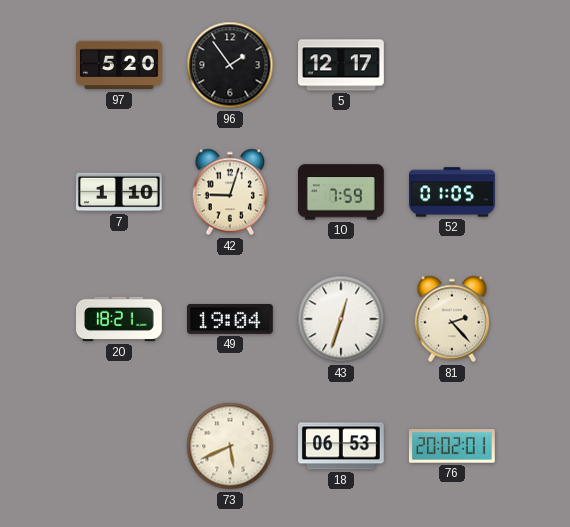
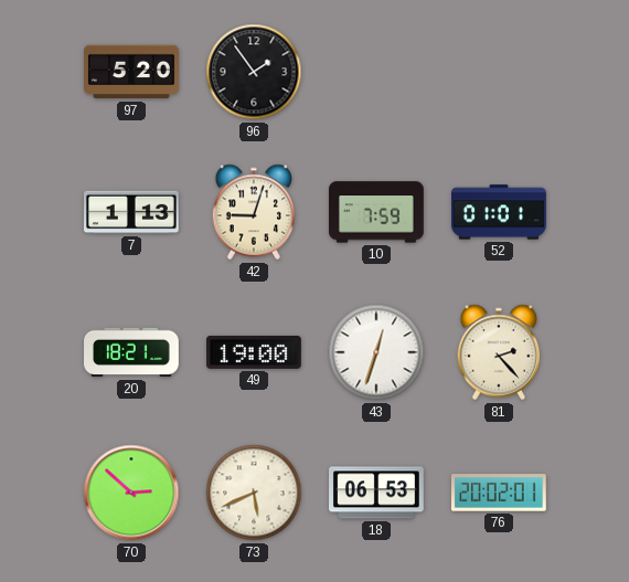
5: 12:17 -> none (342, 65)
7: 1:10 -> 1:13 (132, 212)
52: 01:05 -> 01:01 (500, 212)
49: 19:04 -> 19:00 (255, 352)
70: none -> 2:52 (131, 493)
